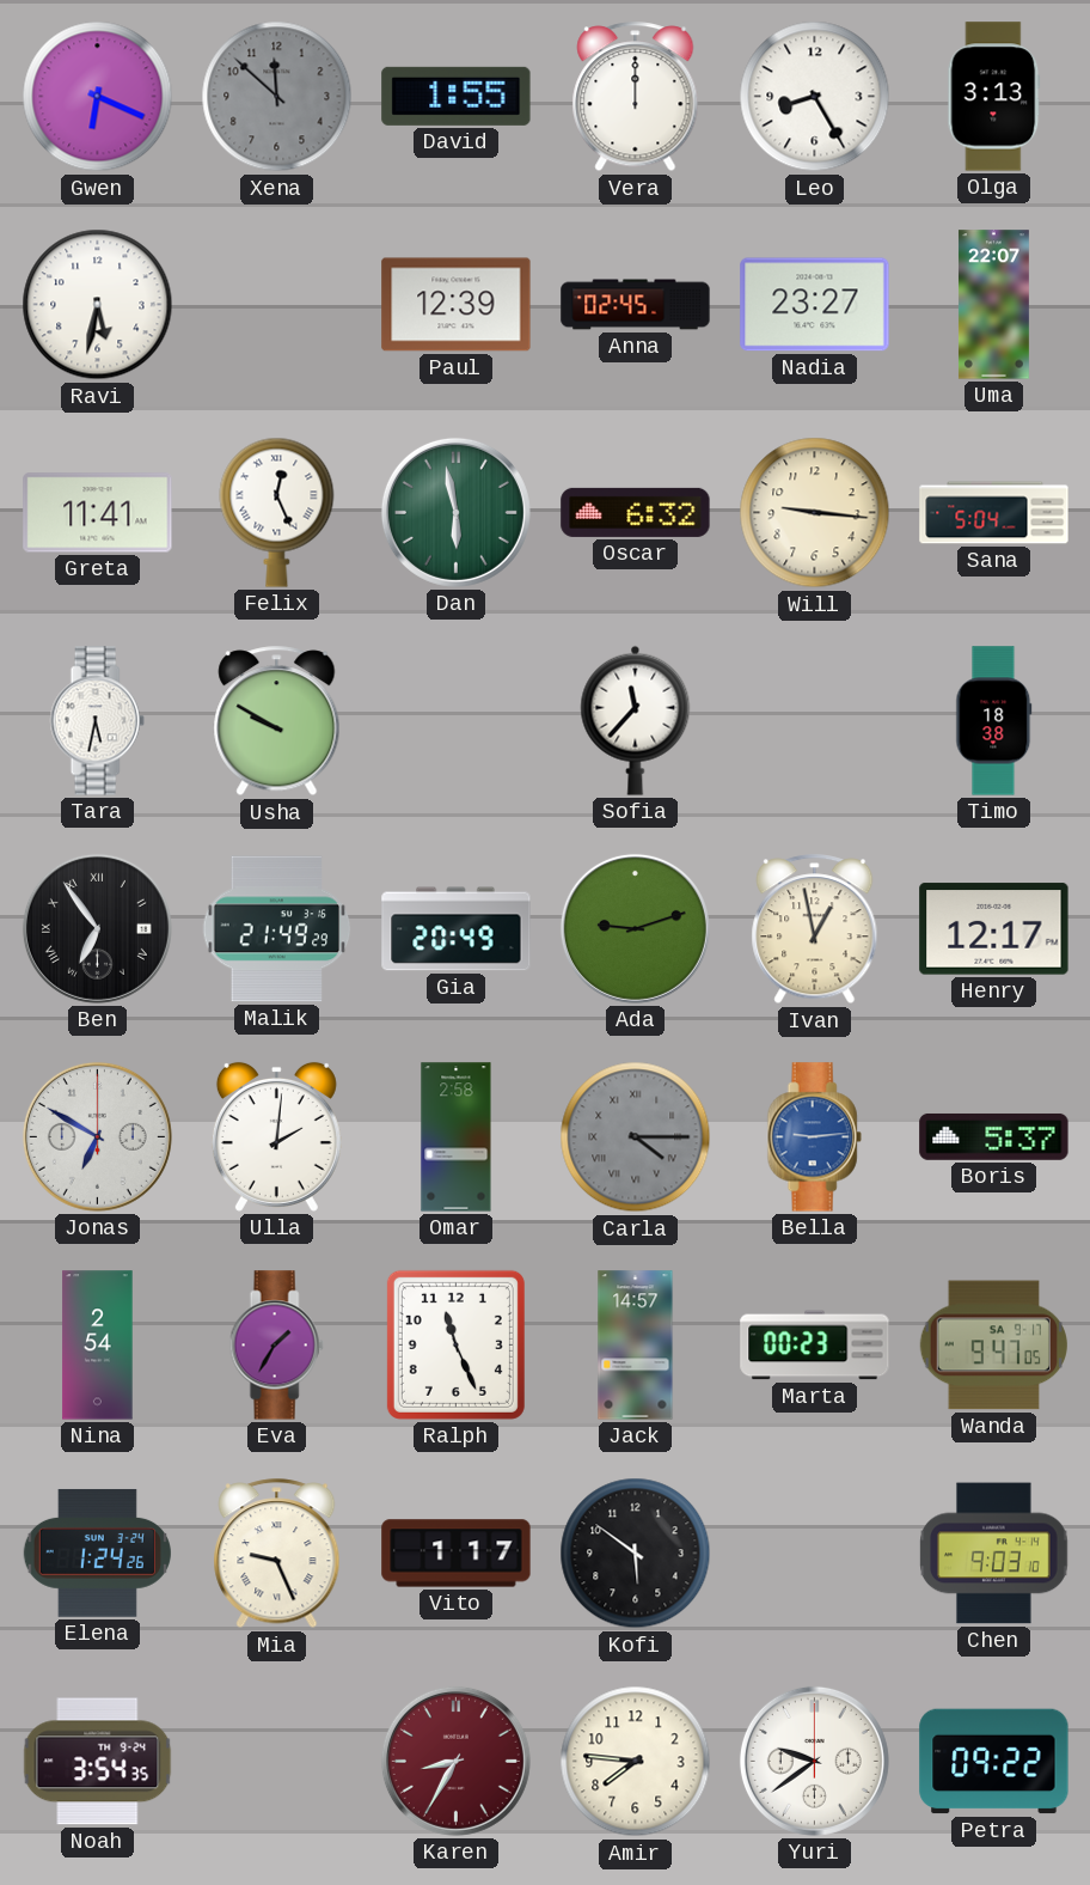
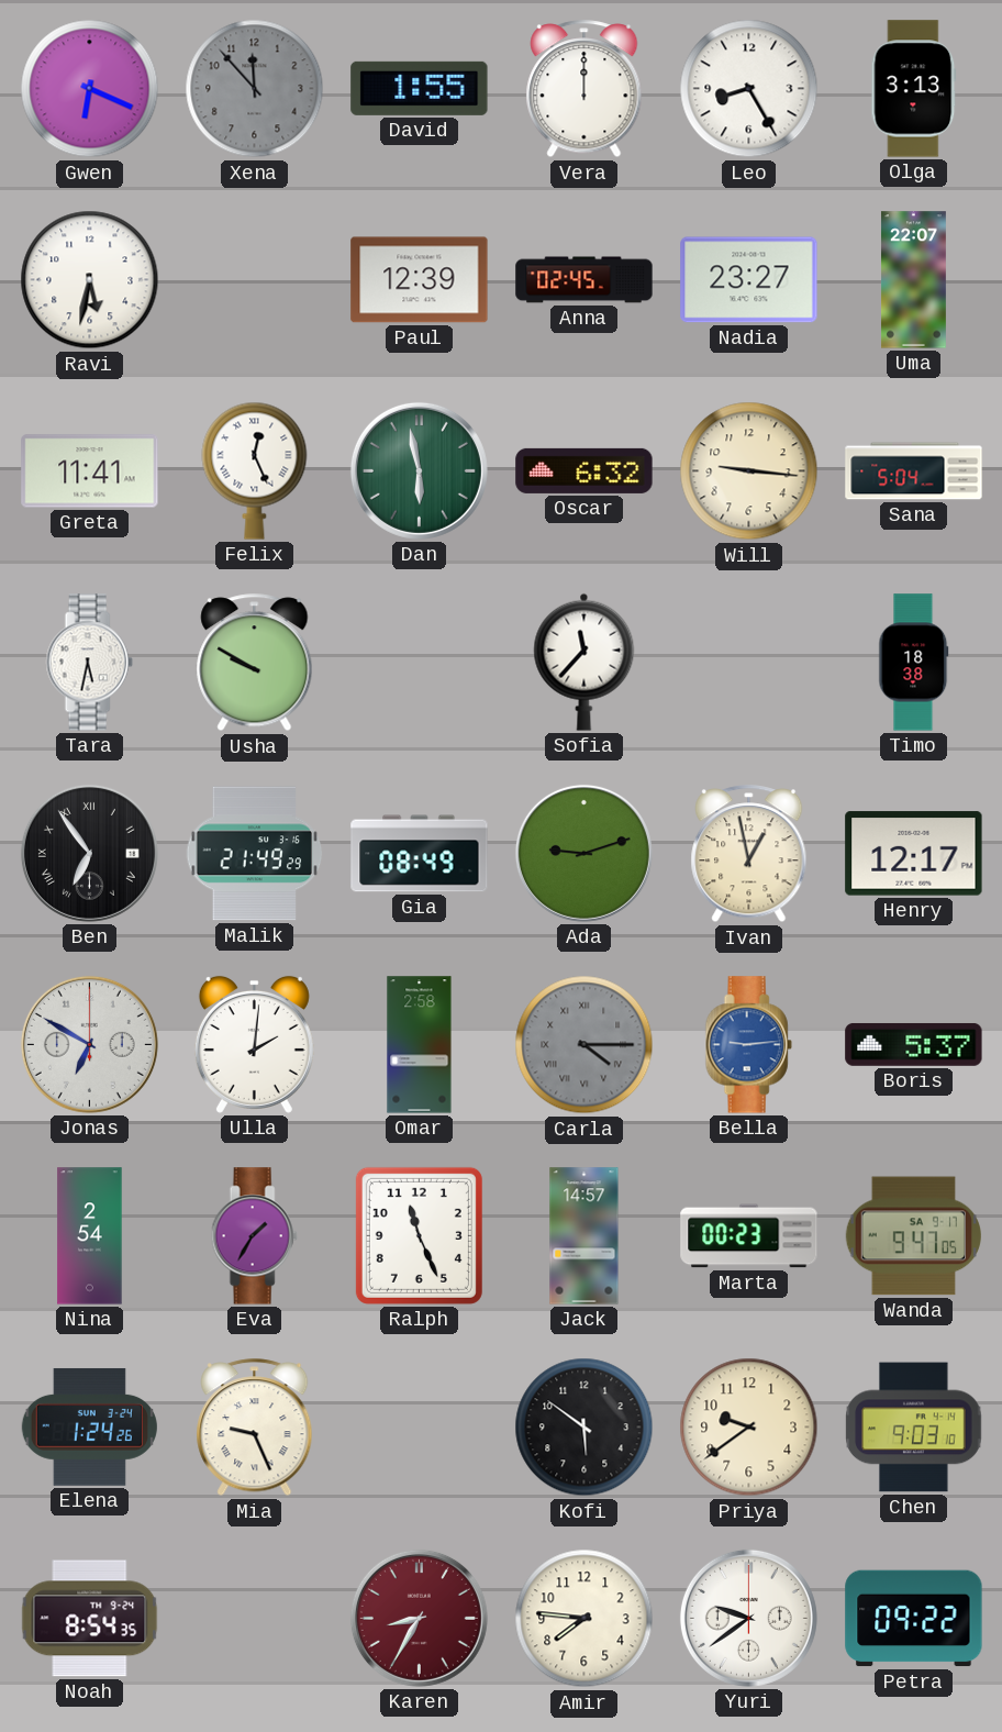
Xena: 11:52 -> 11:53 (255, 89)
Gia: 20:49 -> 08:49 (420, 854)
Vito: 1:17 -> none (457, 1554)
Priya: none -> 9:39 (749, 1428)
Noah: 3:54 -> 8:54 (90, 1619)
